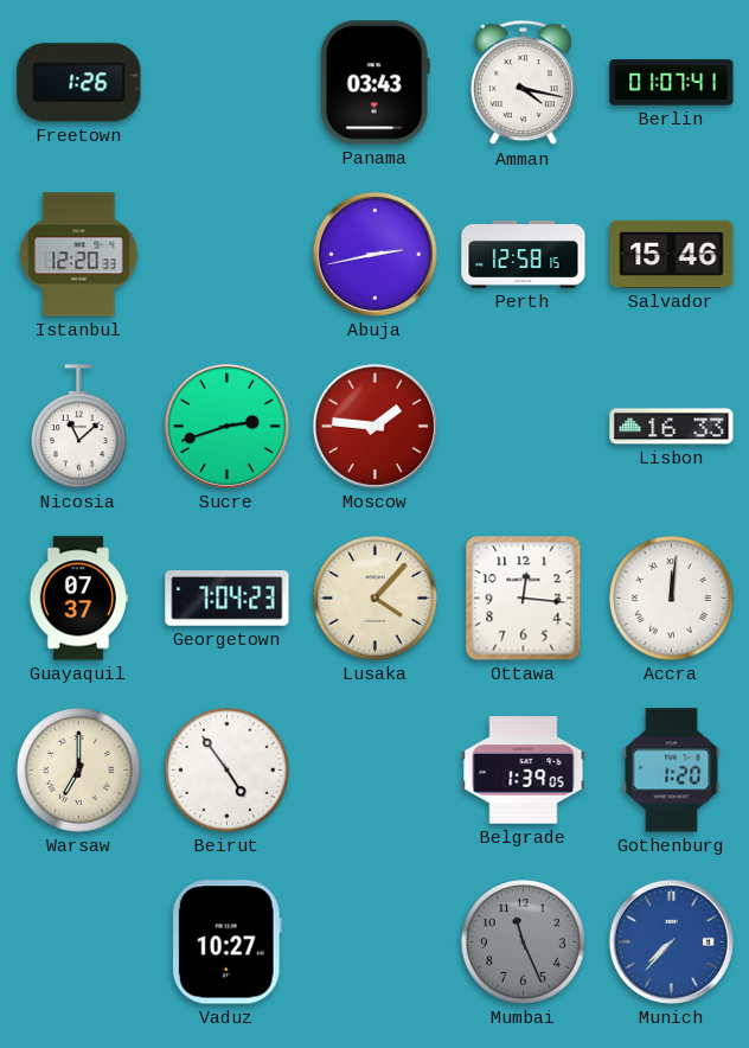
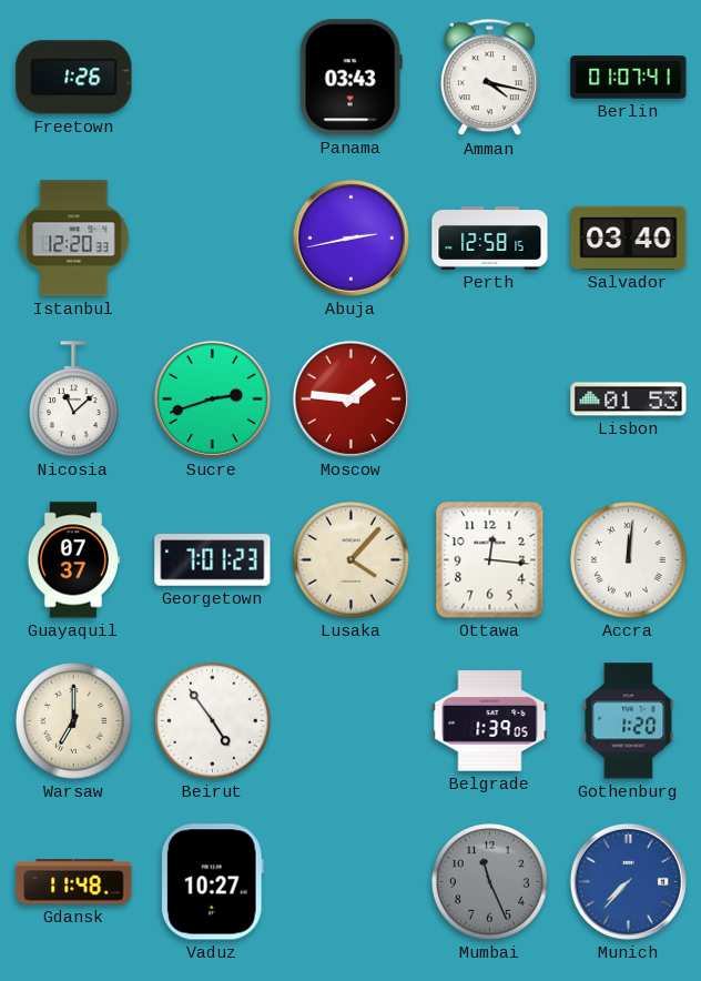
Salvador: 15:46 -> 03:40 (629, 237)
Lisbon: 16:33 -> 01:53 (629, 400)
Georgetown: 7:04 -> 7:01 (213, 560)
Gdansk: none -> 11:48 (74, 882)
